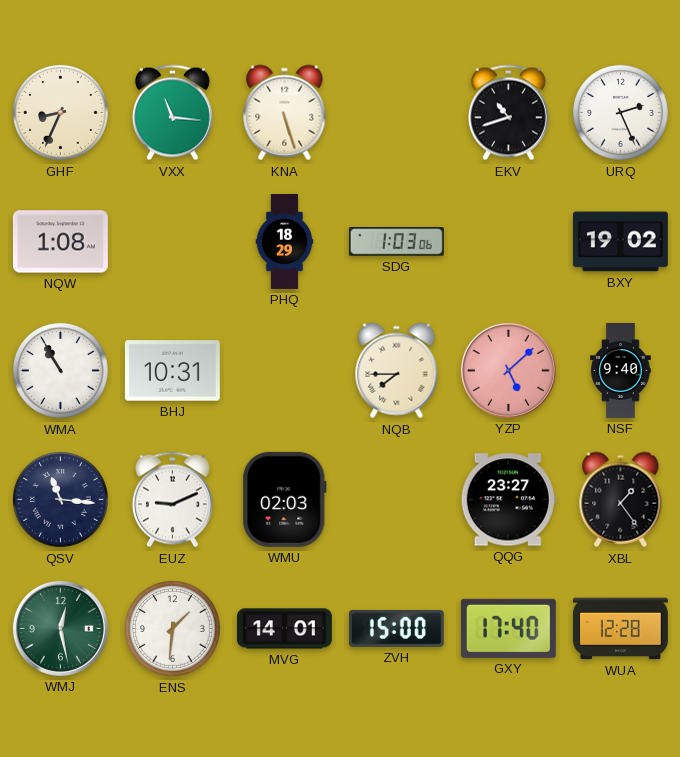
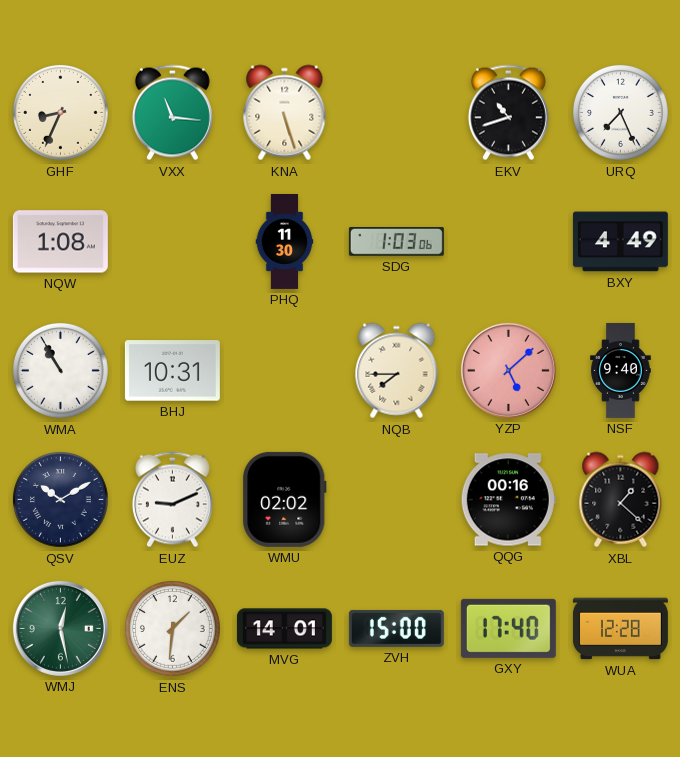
URQ: 2:26 -> 7:26 (621, 113)
PHQ: 18:29 -> 11:30 (285, 241)
BXY: 19:02 -> 4:49 (620, 242)
QSV: 11:16 -> 10:10 (61, 500)
WMU: 02:03 -> 02:02 (285, 499)
QQG: 23:27 -> 00:16 (508, 500)
XBL: 1:24 -> 1:22 (621, 500)
